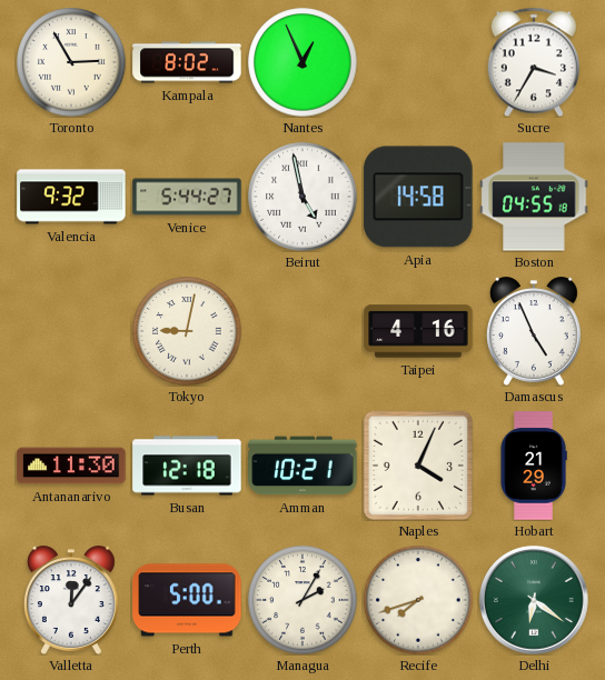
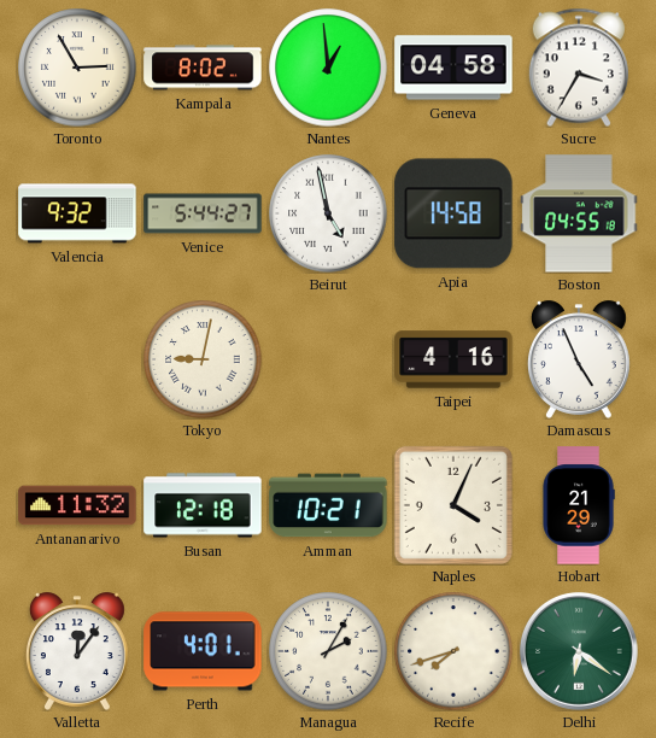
Nantes: 12:56 -> 12:59 (328, 68)
Geneva: none -> 04:58 (453, 68)
Antananarivo: 11:30 -> 11:32 (77, 505)
Perth: 5:00 -> 4:01 (203, 651)
